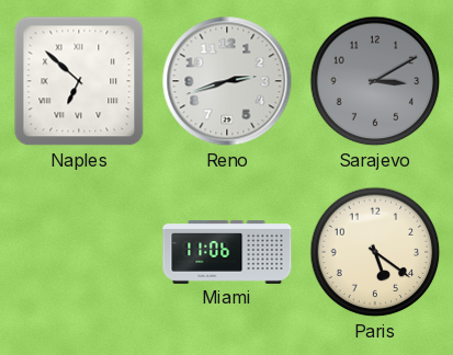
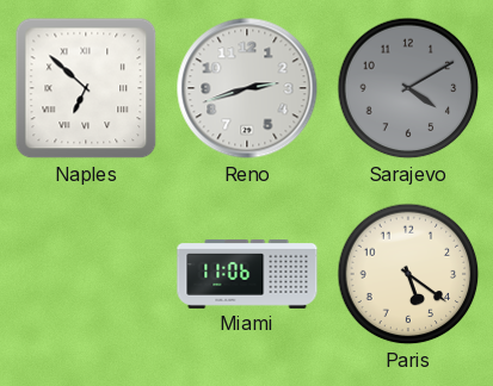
Sarajevo: 3:10 -> 4:10 (408, 88)
